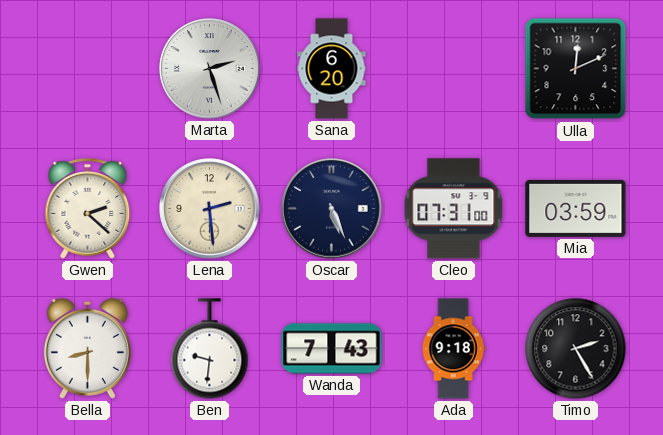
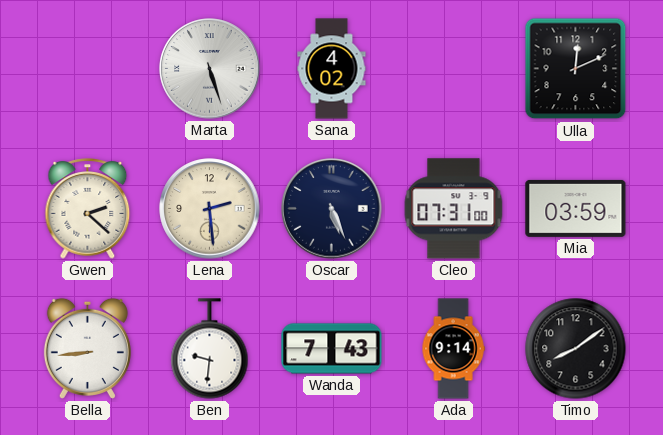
Marta: 2:27 -> 5:27 (210, 69)
Sana: 6:20 -> 4:02 (332, 69)
Bella: 8:30 -> 8:44 (87, 348)
Ada: 9:18 -> 9:14 (453, 349)
Timo: 2:25 -> 8:09 (576, 349)
